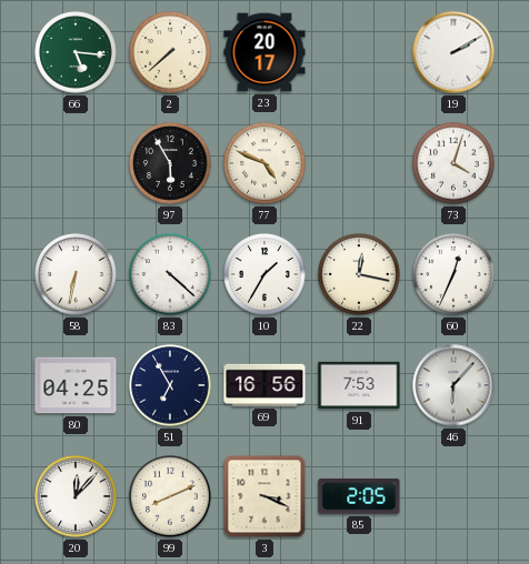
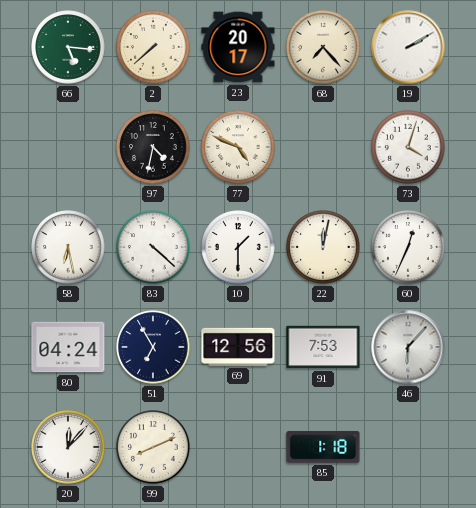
68: none -> 7:23 (323, 47)
97: 5:55 -> 4:32 (153, 147)
58: 6:32 -> 6:28 (68, 247)
10: 1:35 -> 1:30 (238, 247)
22: 12:17 -> 12:02 (323, 247)
80: 04:25 -> 04:24 (68, 347)
69: 16:56 -> 12:56 (238, 347)
3: 3:19 -> none (264, 496)
85: 2:05 -> 1:18 (323, 447)
